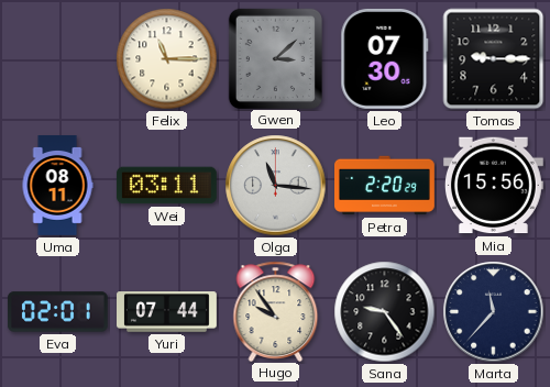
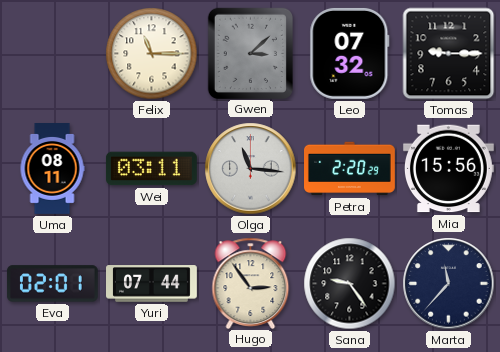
Leo: 07:30 -> 07:32 (350, 53)
Hugo: 9:54 -> 2:54 (251, 283)
